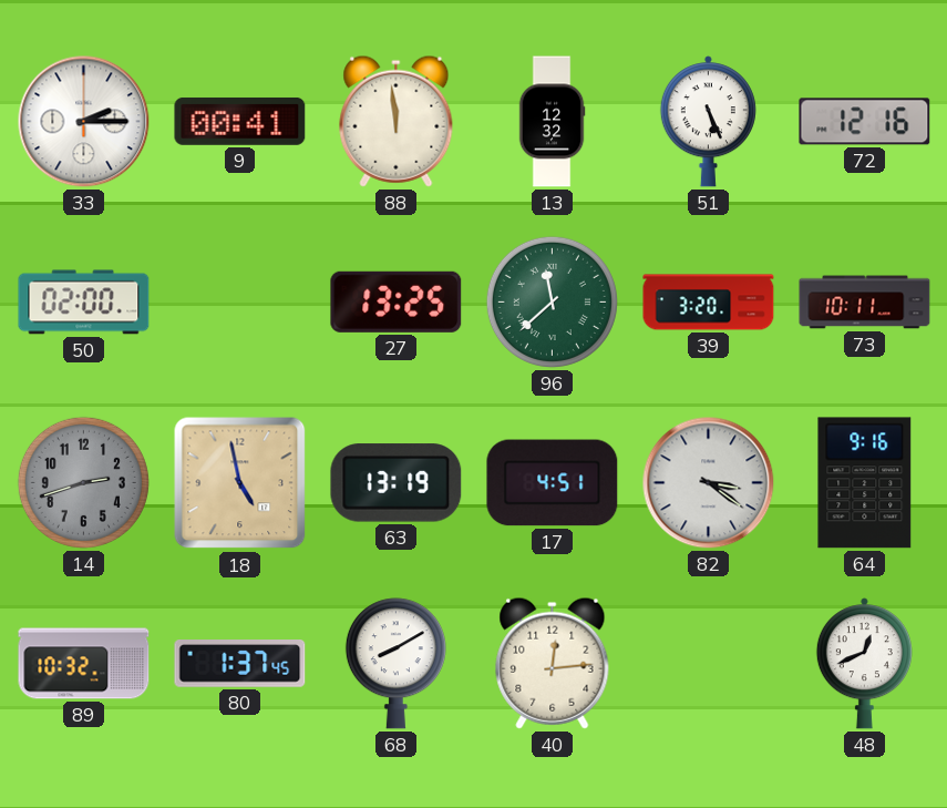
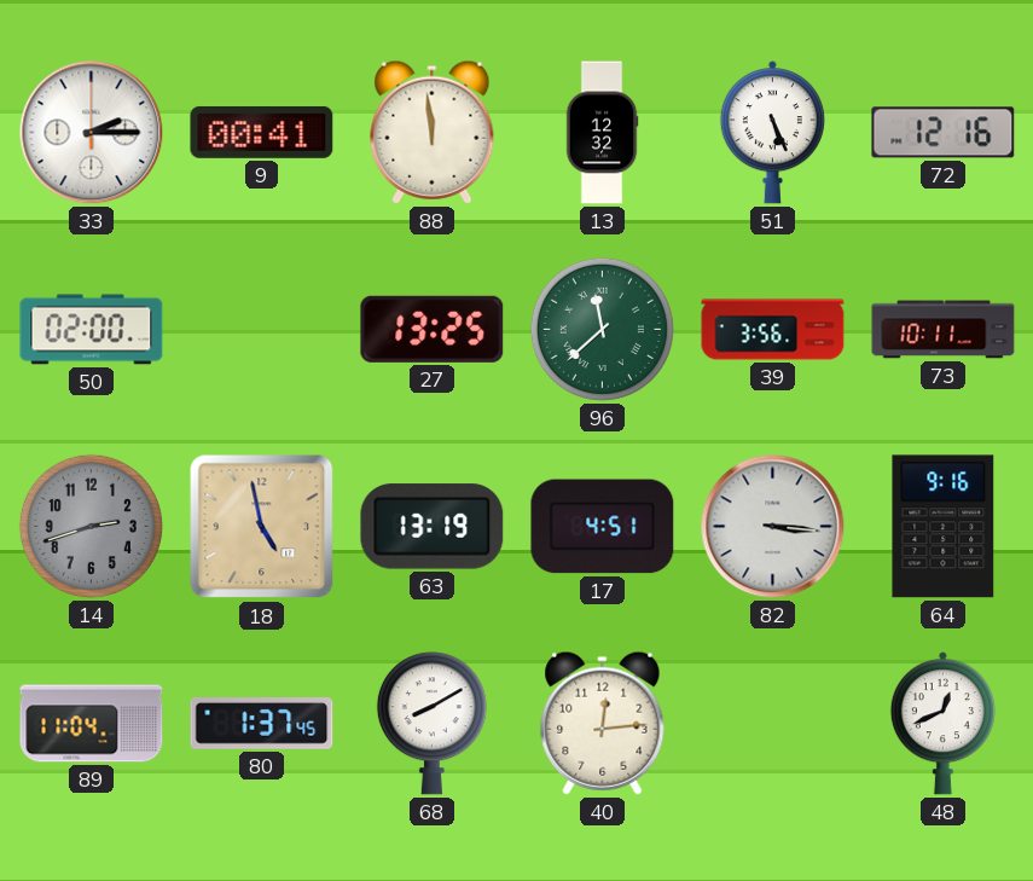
39: 3:20 -> 3:56 (773, 330)
82: 3:21 -> 3:16 (773, 527)
89: 10:32 -> 11:04 (92, 724)
